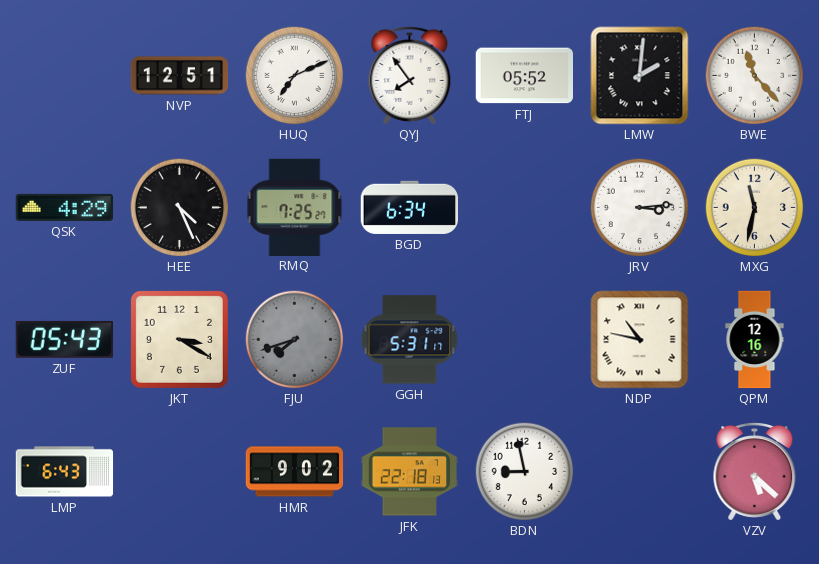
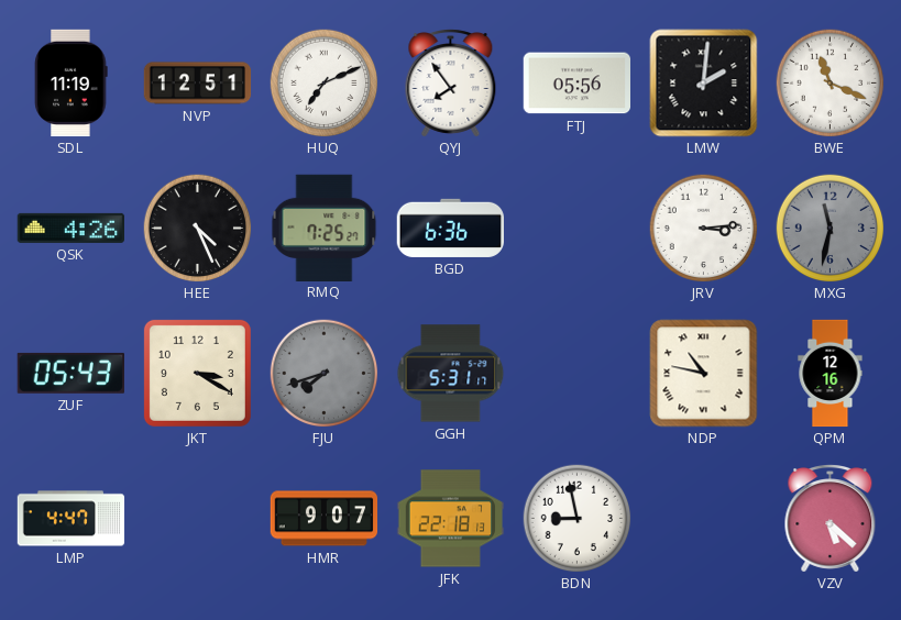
SDL: none -> 11:19 (72, 84)
FTJ: 05:52 -> 05:56 (578, 84)
BWE: 11:23 -> 11:19 (831, 84)
QSK: 4:29 -> 4:26 (72, 228)
BGD: 6:34 -> 6:36 (450, 228)
MXG dial: cream -> grey (831, 229)
LMP: 6:43 -> 4:47 (72, 519)
HMR: 9:02 -> 9:07 (325, 519)
